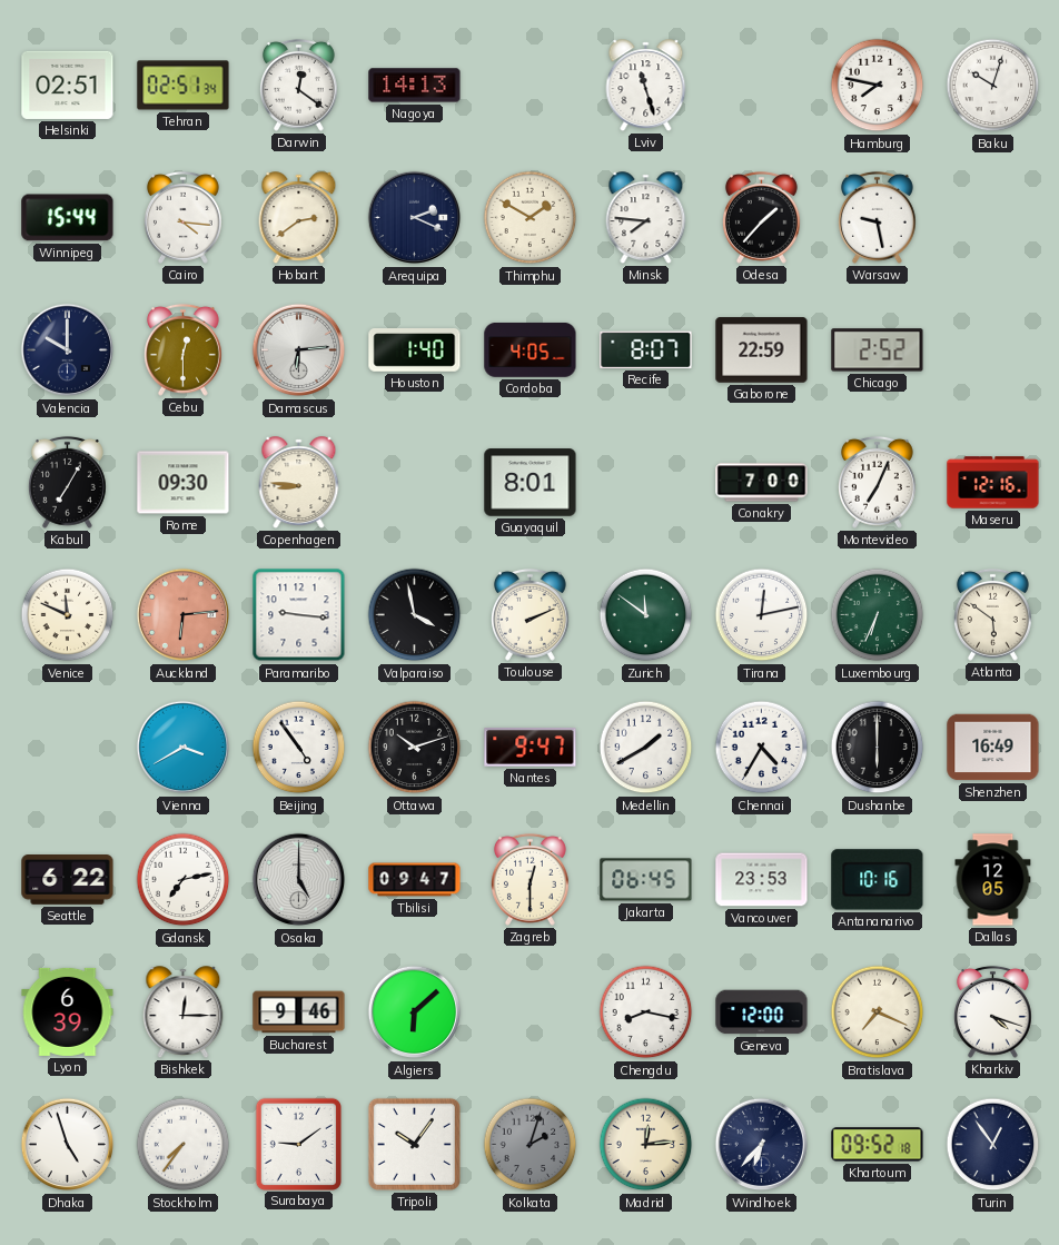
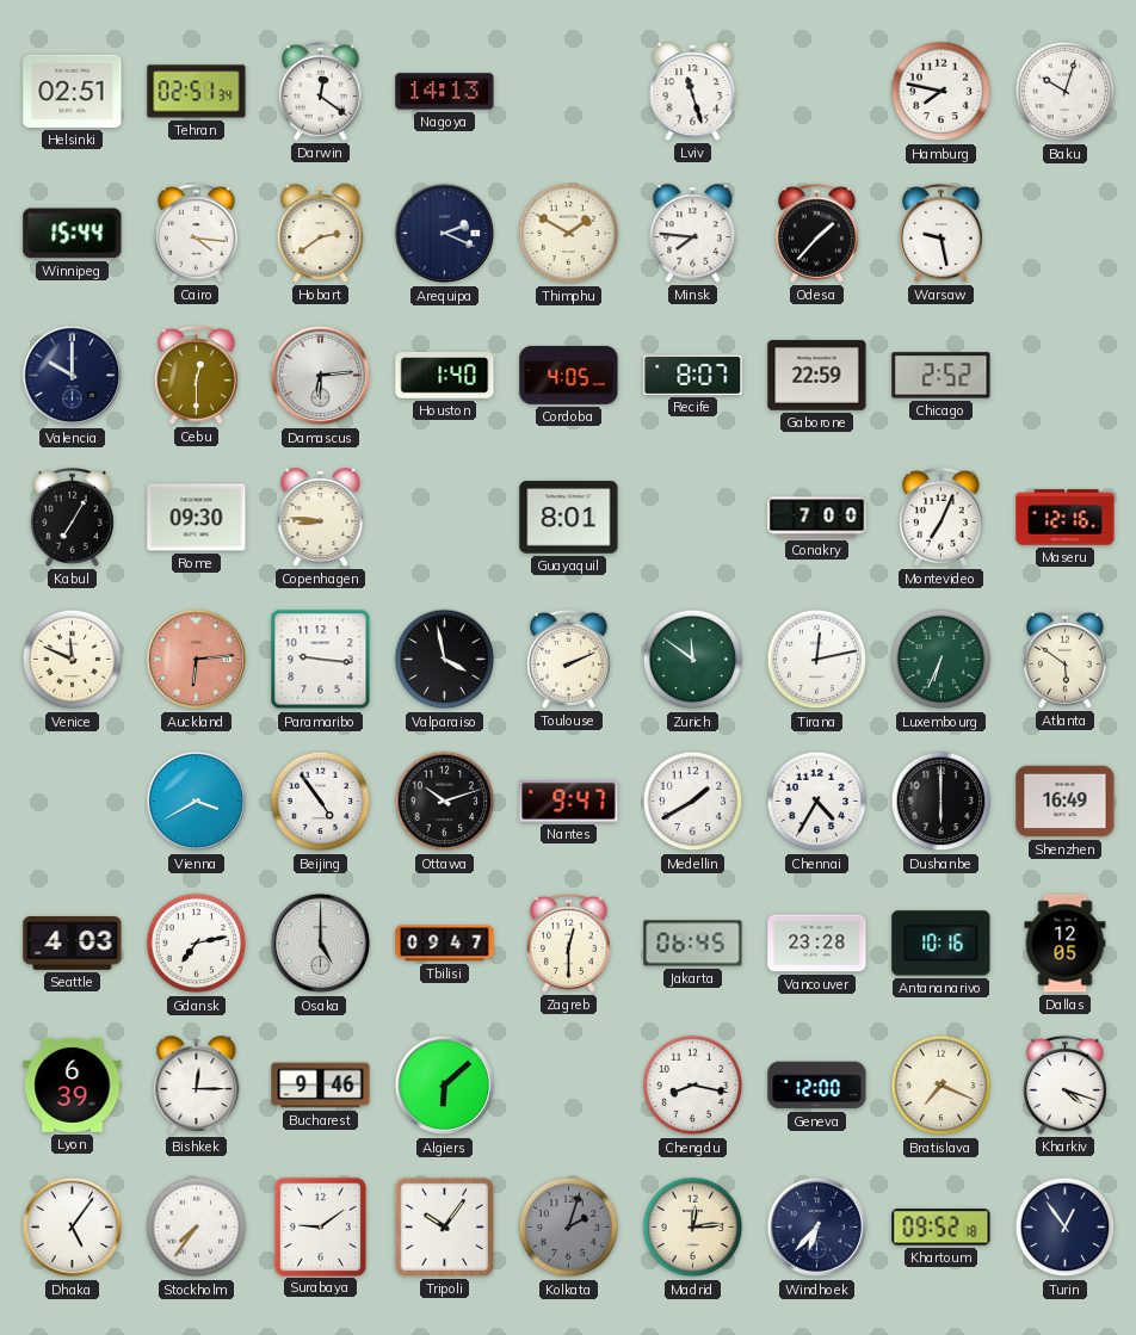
Seattle: 6:22 -> 4:03 (73, 944)
Vancouver: 23:53 -> 23:28 (817, 944)
Dhaka: 4:57 -> 5:06 (73, 1228)
